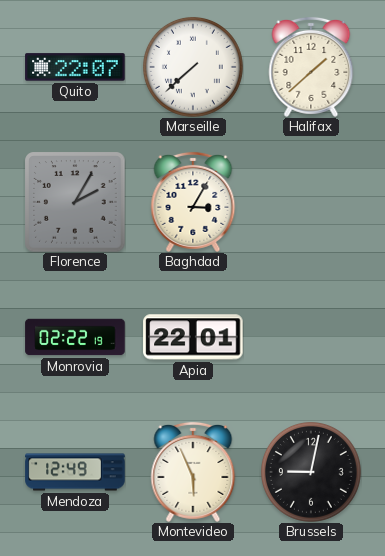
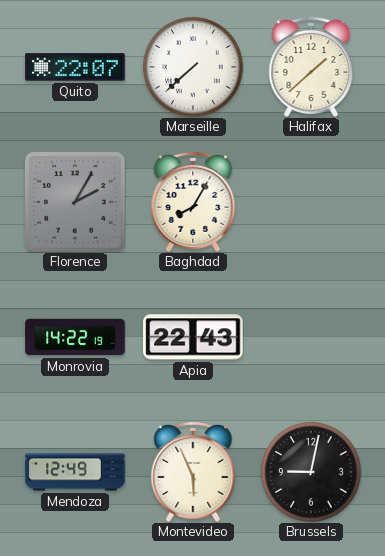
Baghdad: 3:05 -> 8:05 (193, 202)
Monrovia: 02:22 -> 14:22 (75, 337)
Apia: 22:01 -> 22:43 (193, 337)
